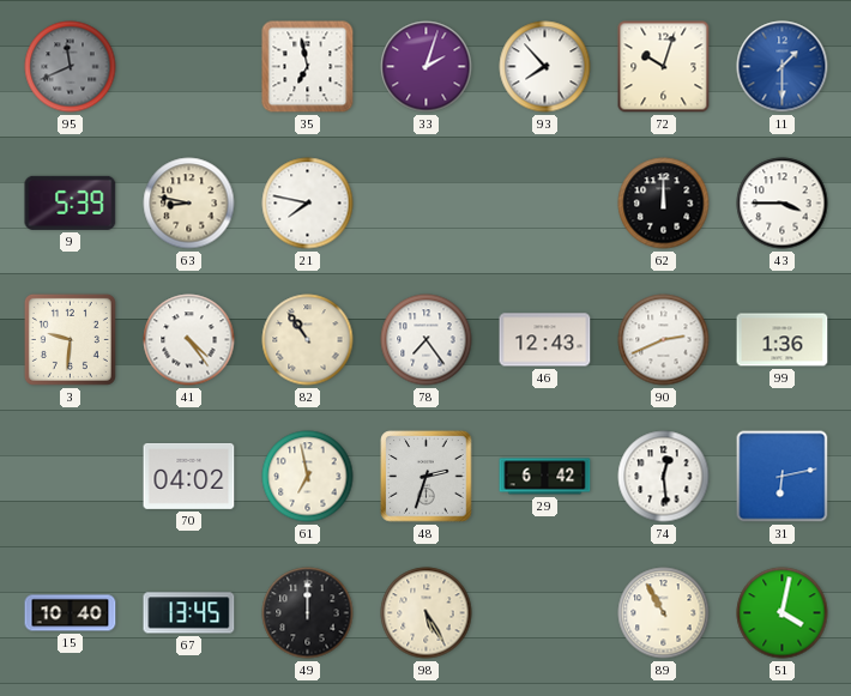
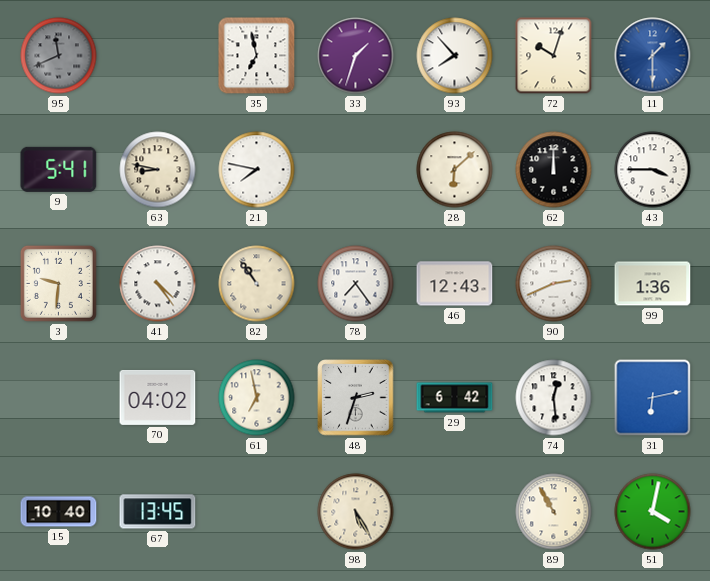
33: 2:03 -> 1:33 (356, 56)
9: 5:39 -> 5:41 (59, 169)
28: none -> 6:08 (455, 170)
49: 12:00 -> none (308, 613)
